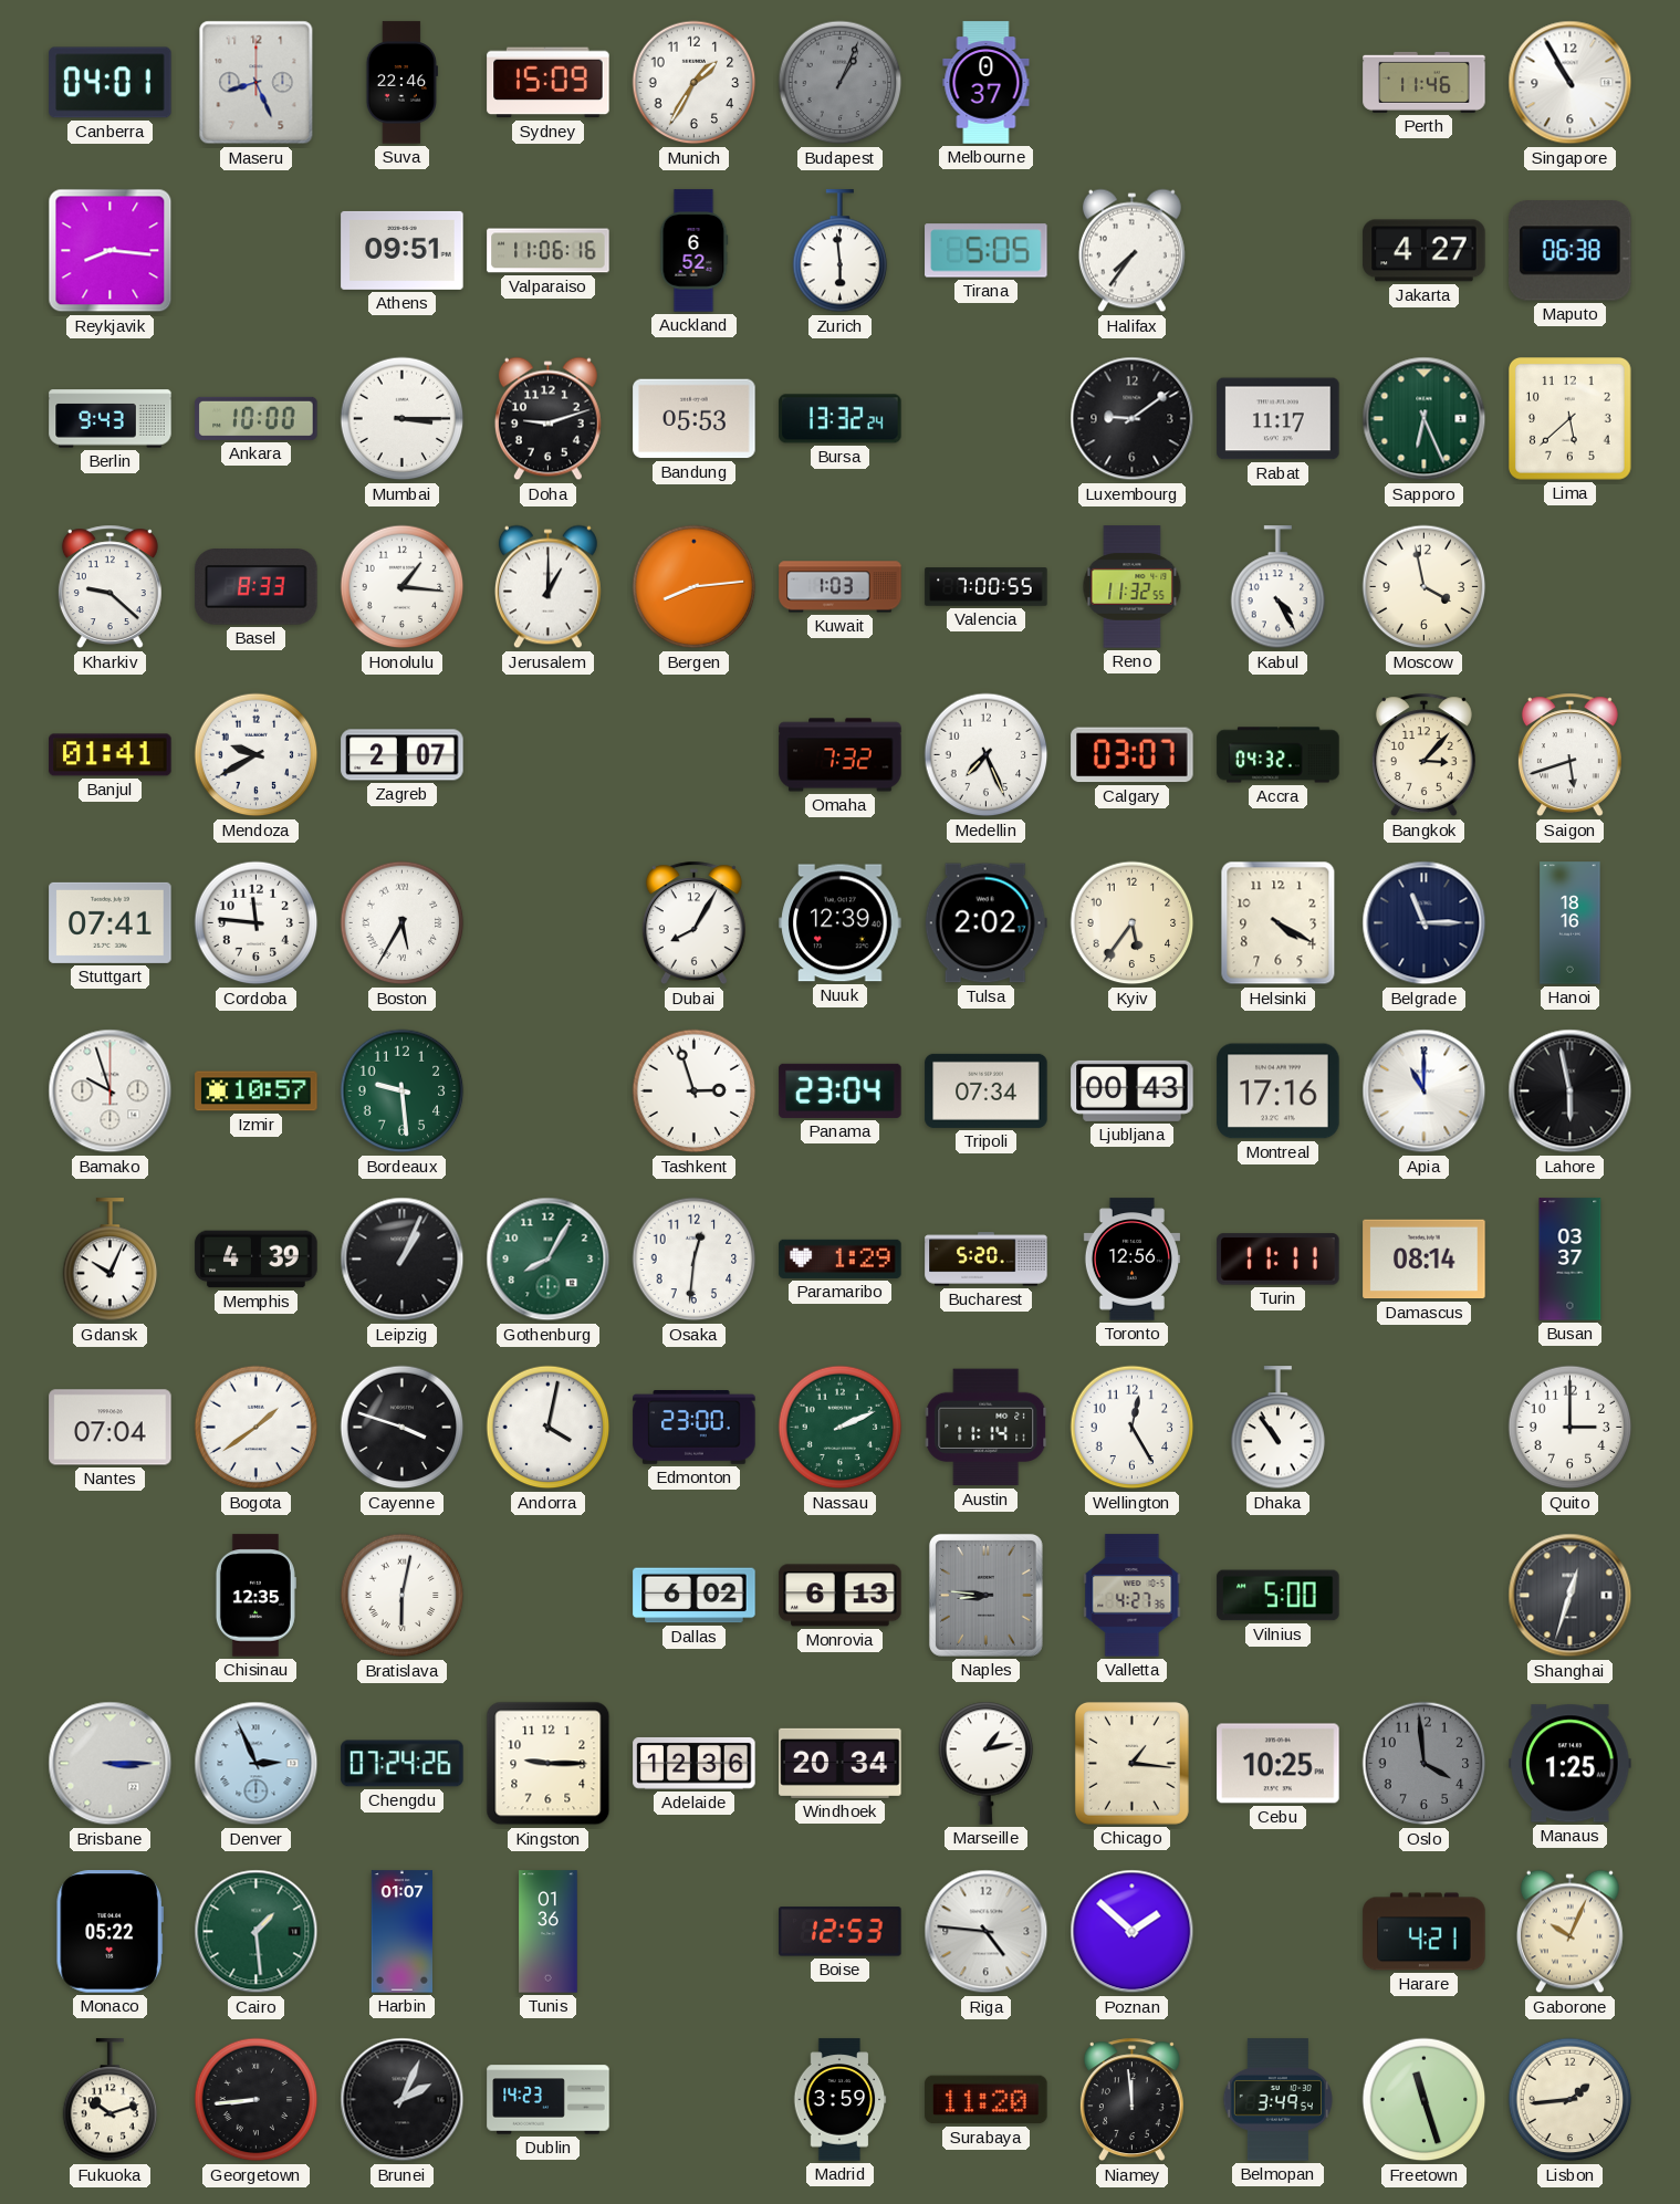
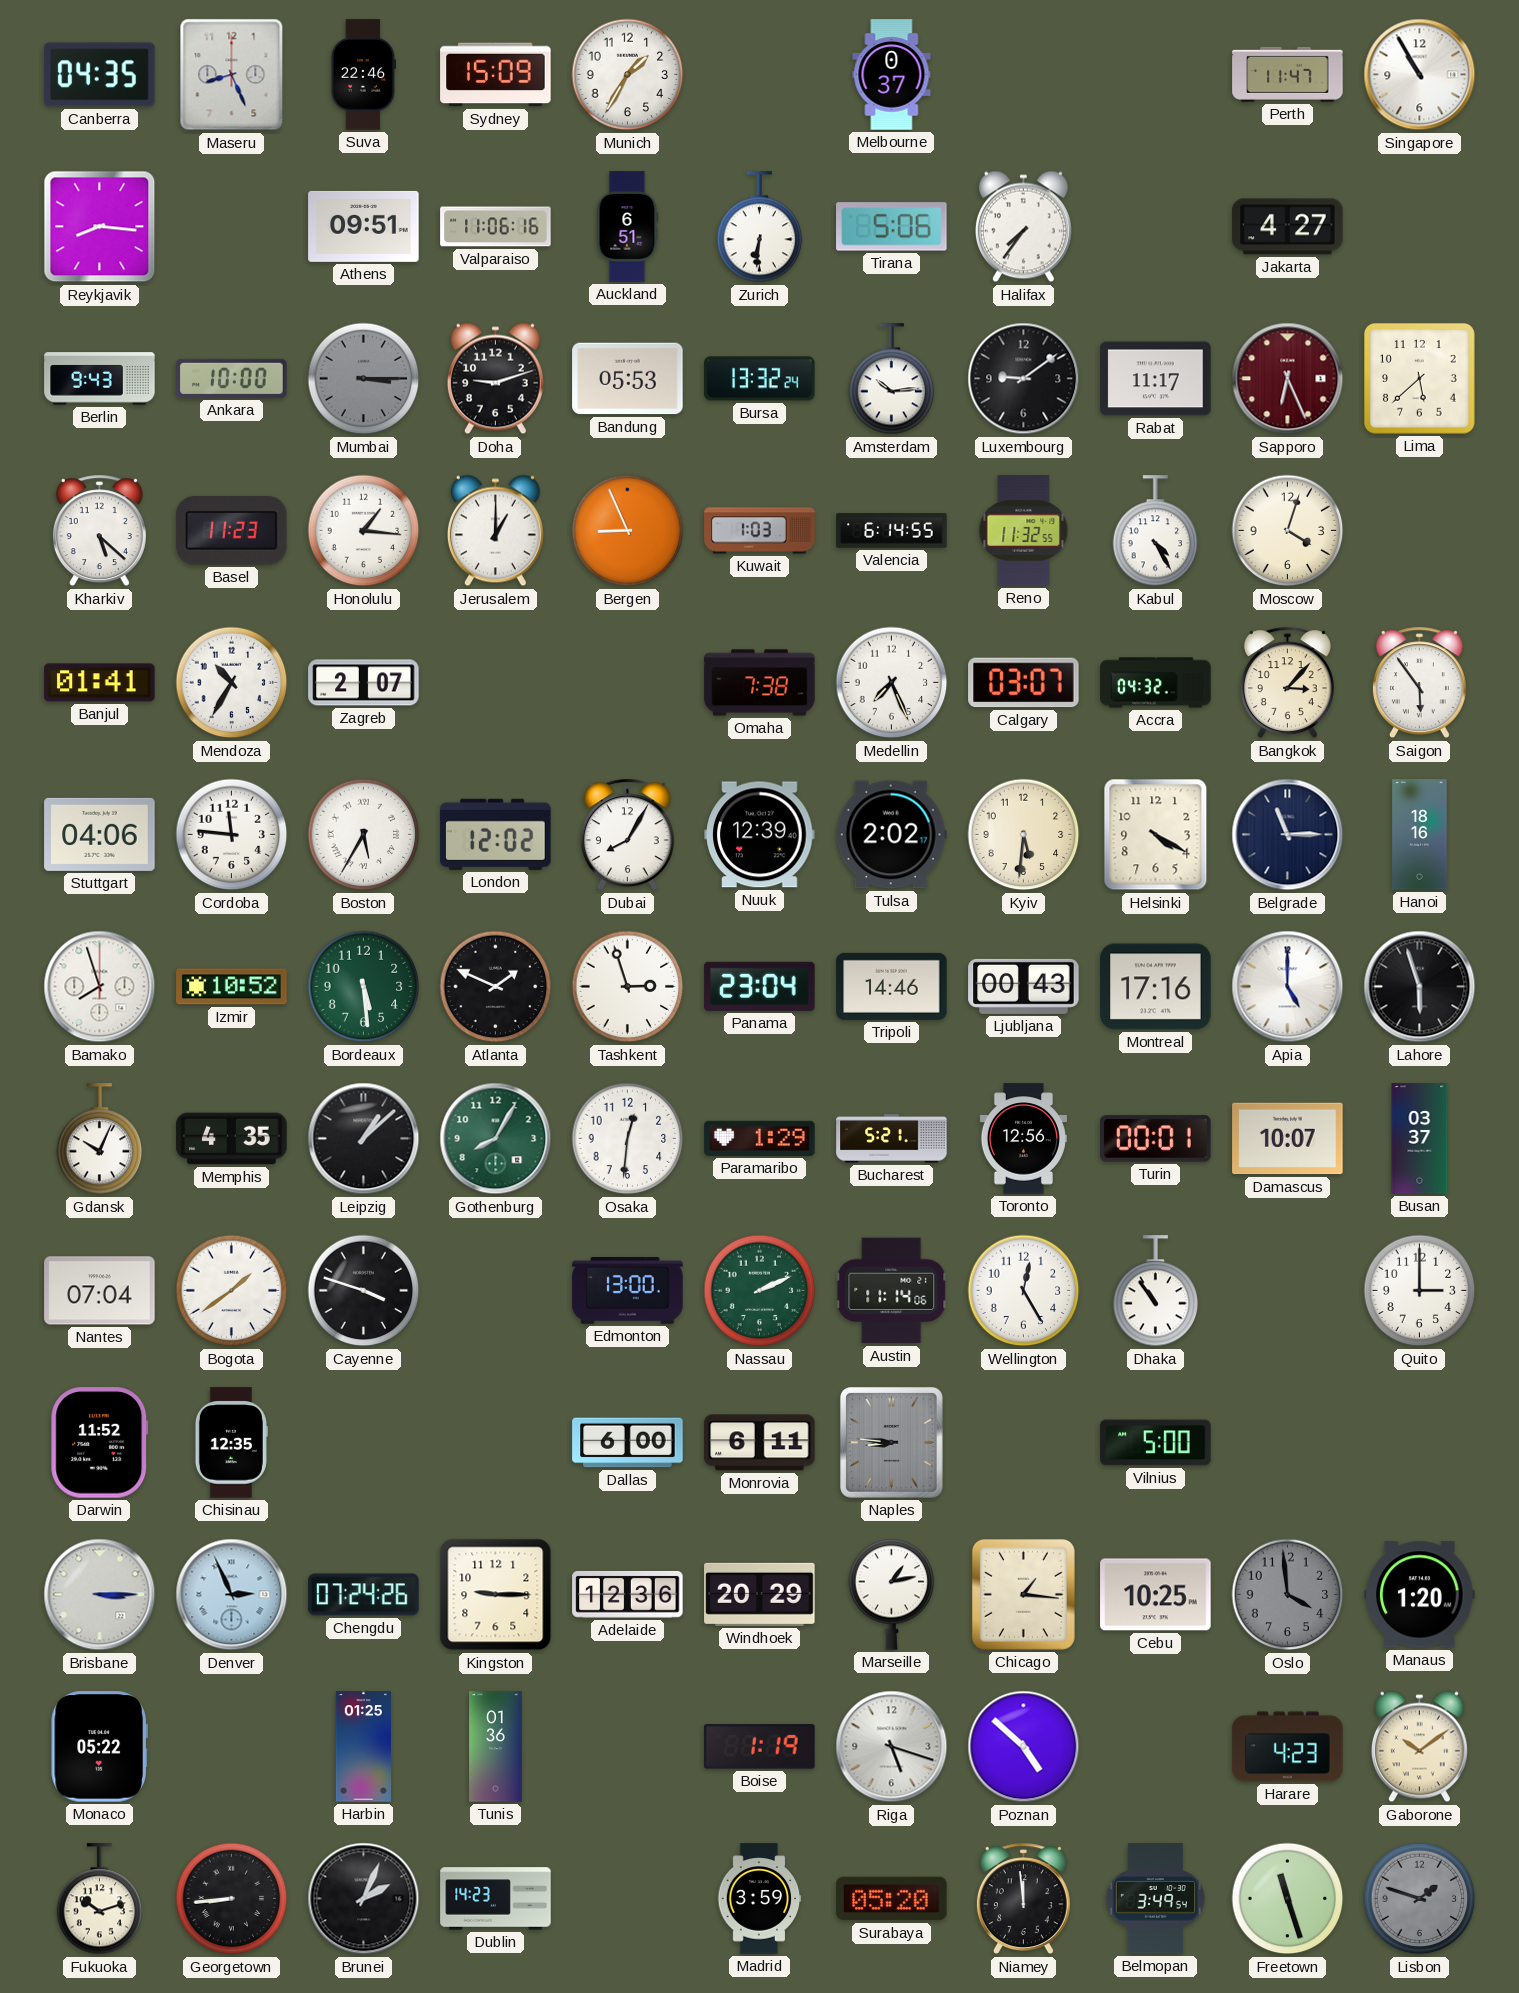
Canberra: 04:01 -> 04:35 (100, 75)
Budapest: 1:04 -> none (841, 83)
Perth: 11:46 -> 11:47 (1288, 74)
Auckland: 6:52 -> 6:51 (627, 227)
Zurich: 5:59 -> 6:31 (760, 227)
Tirana: 5:05 -> 5:06 (892, 227)
Maputo: 06:38 -> none (1571, 251)
Mumbai dial: white -> grey (364, 379)
Amsterdam: none -> 10:14 (892, 379)
Sapporo dial: green -> burgundy (1288, 379)
Kharkiv: 9:22 -> 5:22 (99, 531)
Basel: 8:33 -> 11:23 (232, 531)
Bergen: 8:14 -> 8:56 (628, 531)
Valencia: 7:00 -> 6:14 (892, 531)
Moscow: 3:58 -> 4:03 (1288, 531)
Mendoza: 9:40 -> 10:35 (232, 683)
Omaha: 7:32 -> 7:38 (760, 683)
Saigon: 5:42 -> 5:54 (1419, 683)
Stuttgart: 07:41 -> 04:06 (100, 834)
London: none -> 12:02 (496, 834)
Kyiv: 5:36 -> 5:31 (1024, 835)
Bamako: 9:57 -> 7:57 (100, 987)
Izmir: 10:57 -> 10:52 (232, 987)
Bordeaux: 9:29 -> 5:29 (364, 987)
Atlanta: none -> 1:49 (496, 987)
Tripoli: 07:34 -> 14:46 (892, 986)
Apia: 11:00 -> 5:00 (1288, 987)
Lahore: 5:58 -> 5:57 (1420, 987)
Memphis: 4:39 -> 4:35 (232, 1139)
Leipzig: 1:04 -> 1:08 (364, 1139)
Bucharest: 5:20 -> 5:21 (892, 1139)
Turin: 11:11 -> 00:01 (1156, 1139)
Damascus: 08:14 -> 10:07 (1288, 1139)
Andorra: 4:02 -> none (549, 1428)
Edmonton: 23:00 -> 13:00 (628, 1291)
Austin: 11:14:11 -> 11:14:06 (892, 1291)
Darwin: none -> 11:52 (100, 1443)
Bratislava: 6:02 -> none (403, 1596)
Dallas: 6:02 -> 6:00 (628, 1443)
Monrovia: 6:13 -> 6:11 (760, 1443)
Valletta: 4:27 -> none (1133, 1596)
Shanghai: 12:33 -> none (1571, 1596)
Windhoek: 20:34 -> 20:29 (760, 1594)
Manaus: 1:25 -> 1:20 (1420, 1595)
Cairo: 1:29 -> none (257, 1932)
Harbin: 01:07 -> 01:25 (363, 1747)
Boise: 12:53 -> 1:19 (760, 1747)
Riga: 4:46 -> 5:18 (892, 1747)
Poznan: 1:52 -> 4:52 (1024, 1747)
Harare: 4:21 -> 4:23 (1288, 1747)
Gaborone: 10:04 -> 10:09 (1419, 1747)
Surabaya: 11:20 -> 05:20 (892, 1899)
Lisbon: 1:44 -> 1:48 (1420, 1899)
Lisbon dial: cream -> grey (1420, 1899)
